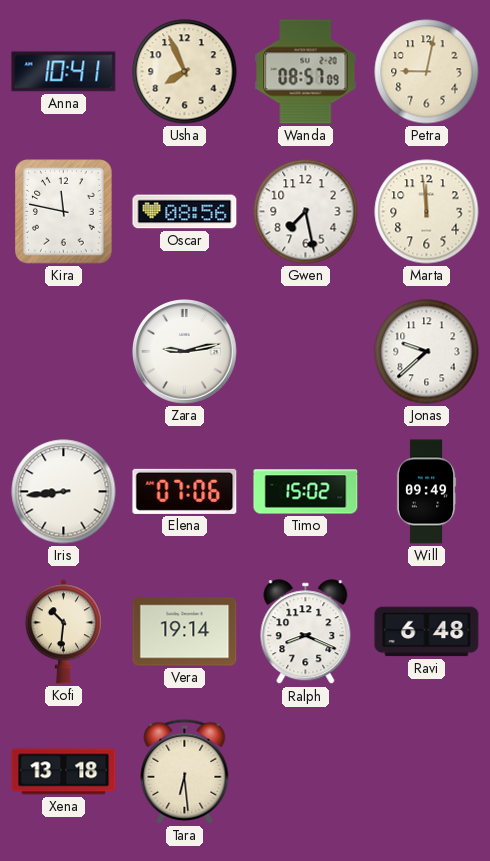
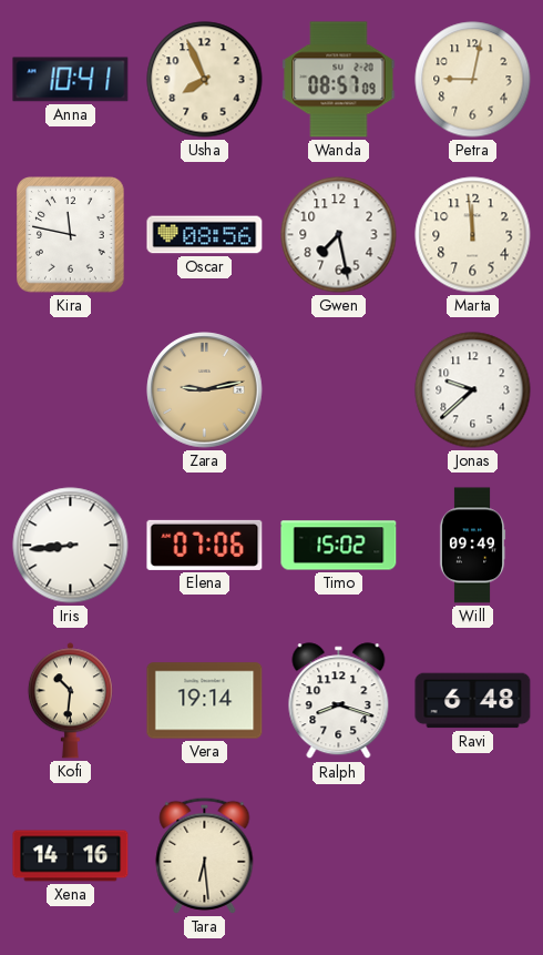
Zara dial: white -> champagne (205, 390)
Ralph: 8:19 -> 8:18 (339, 701)
Xena: 13:18 -> 14:16 (71, 856)
